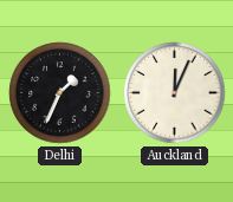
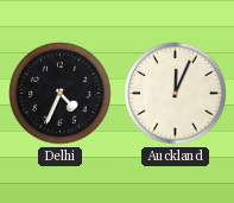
Delhi: 1:34 -> 4:34 (61, 94)
